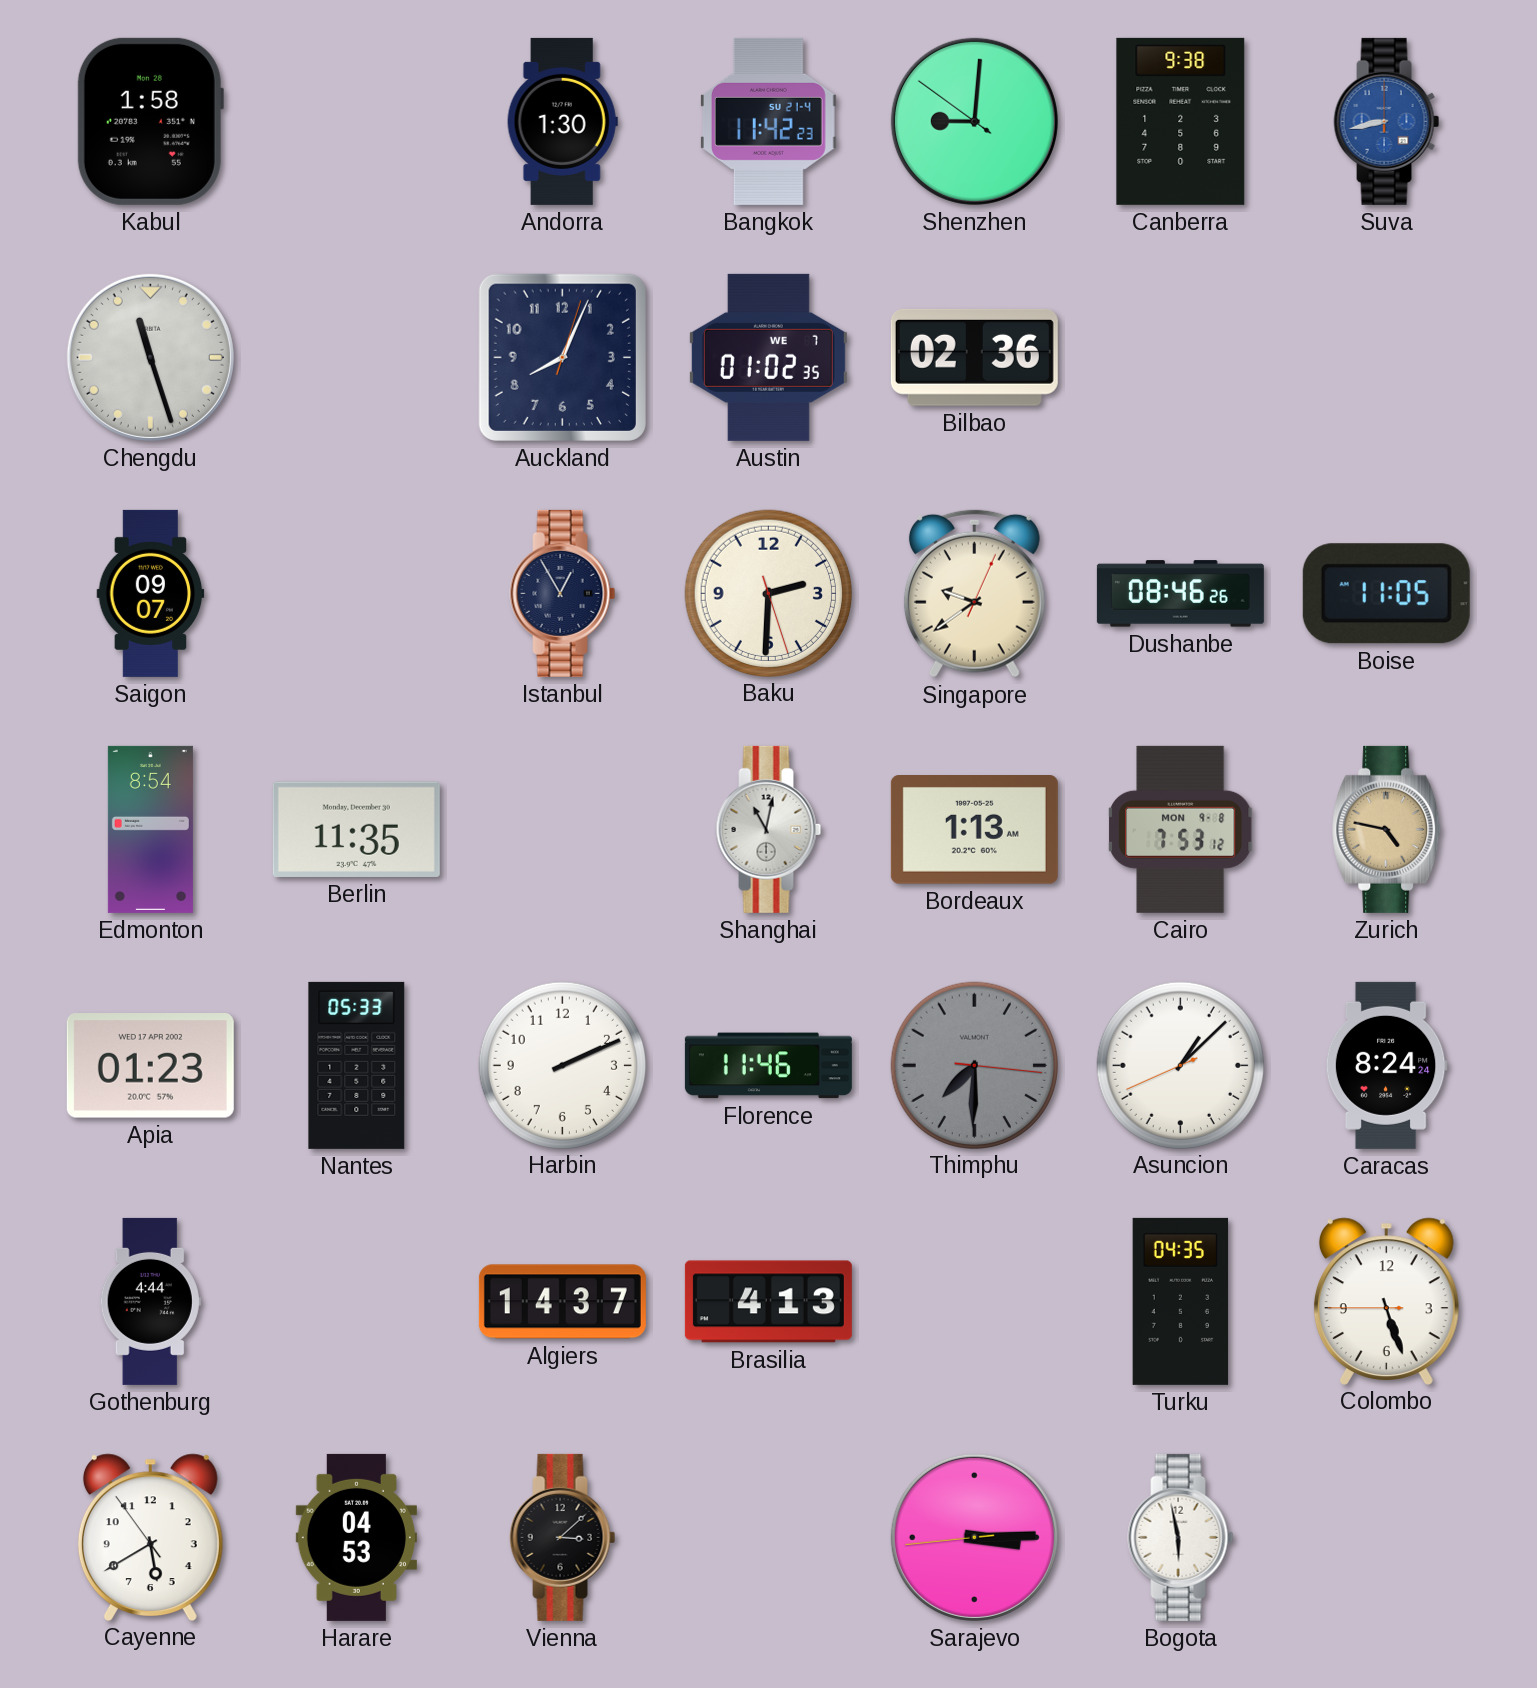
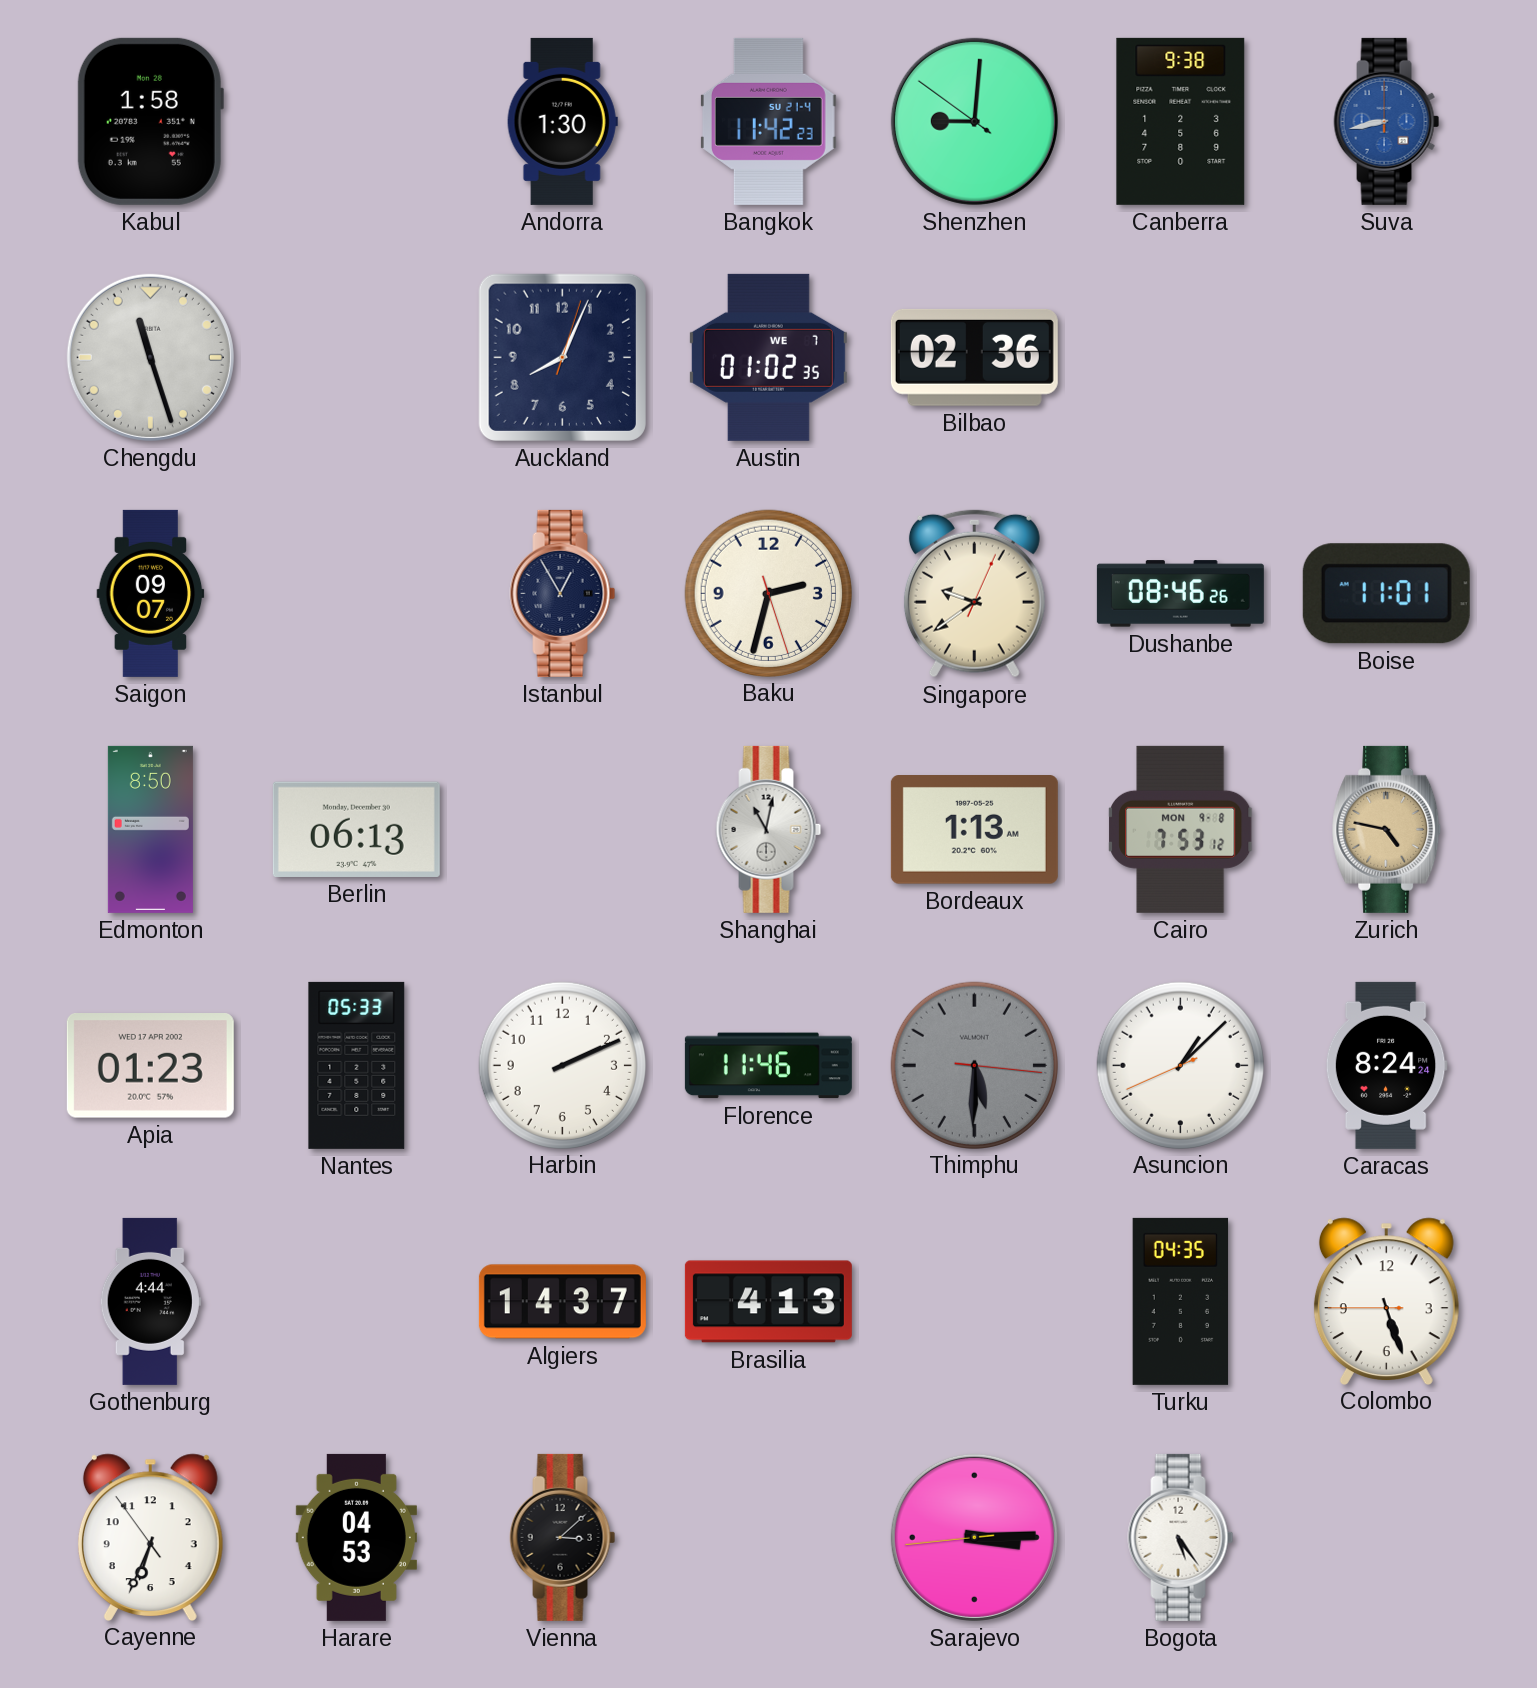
Baku: 2:30 -> 2:32 (768, 593)
Boise: 11:05 -> 11:01 (1386, 594)
Edmonton: 8:54 -> 8:50 (150, 829)
Berlin: 11:35 -> 06:13 (356, 829)
Thimphu: 7:30 -> 5:30 (974, 1065)
Cayenne: 5:39 -> 6:33 (150, 1537)
Bogota: 5:58 -> 5:24 (1181, 1537)
